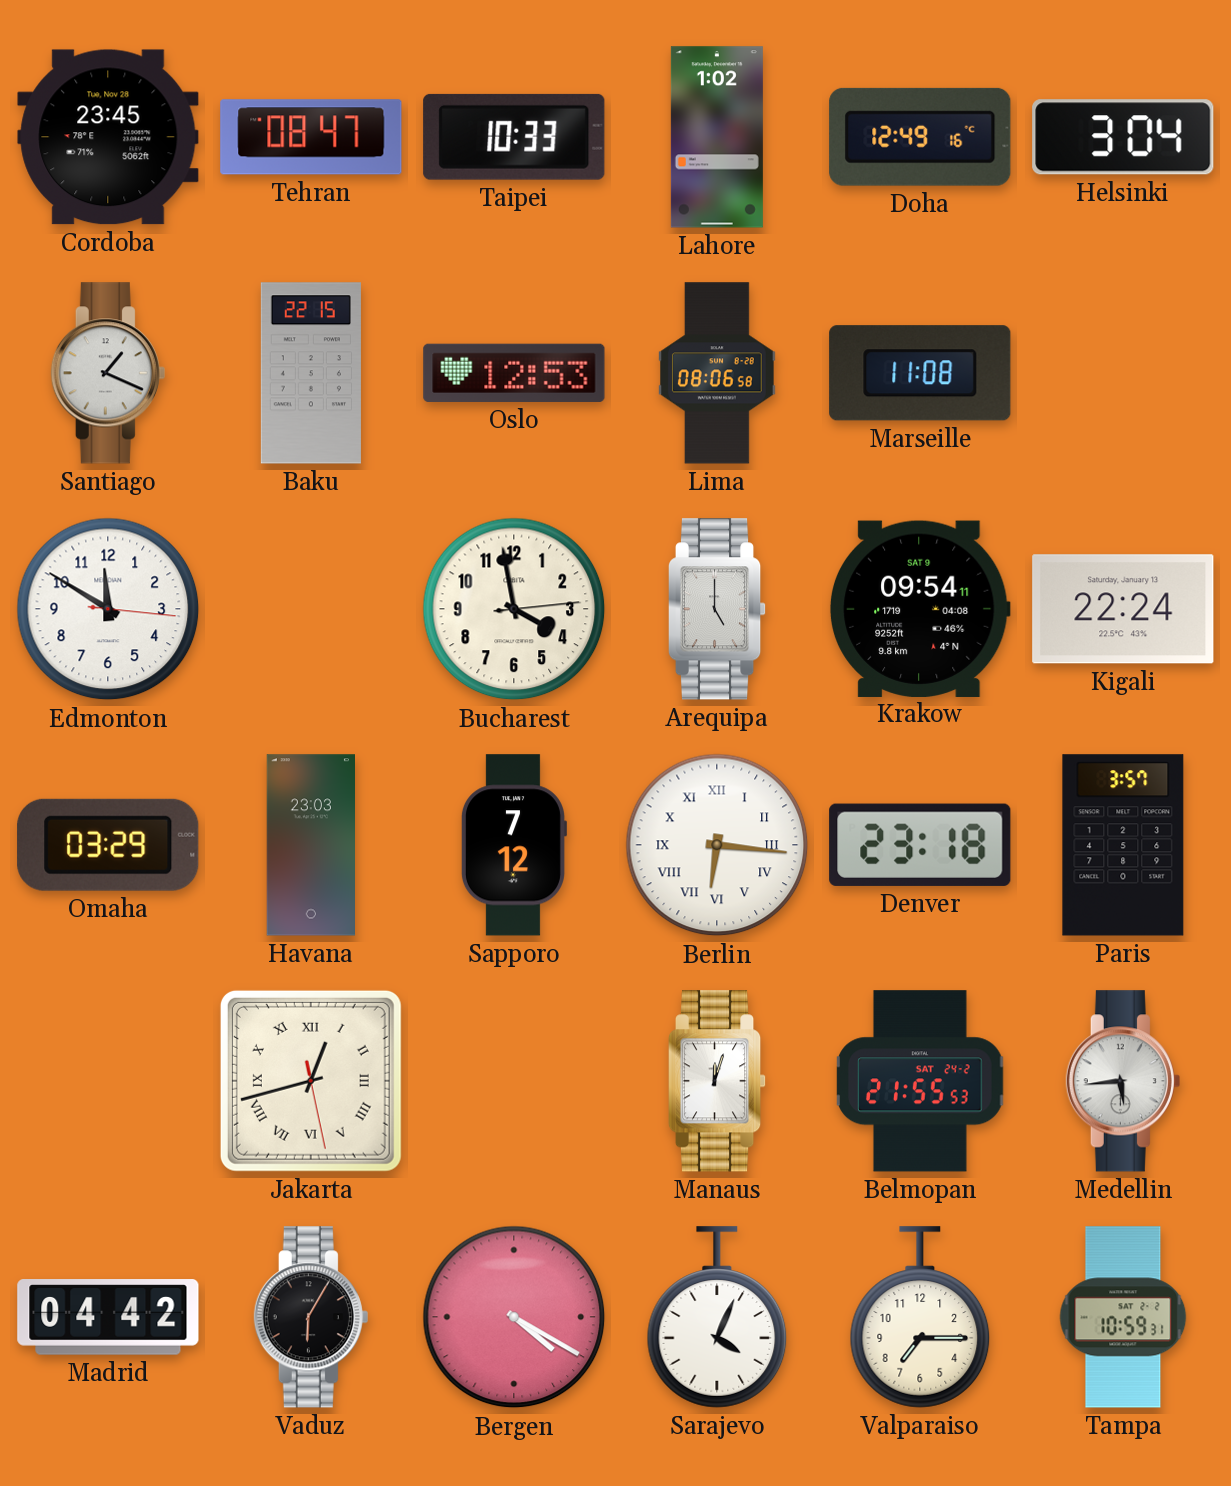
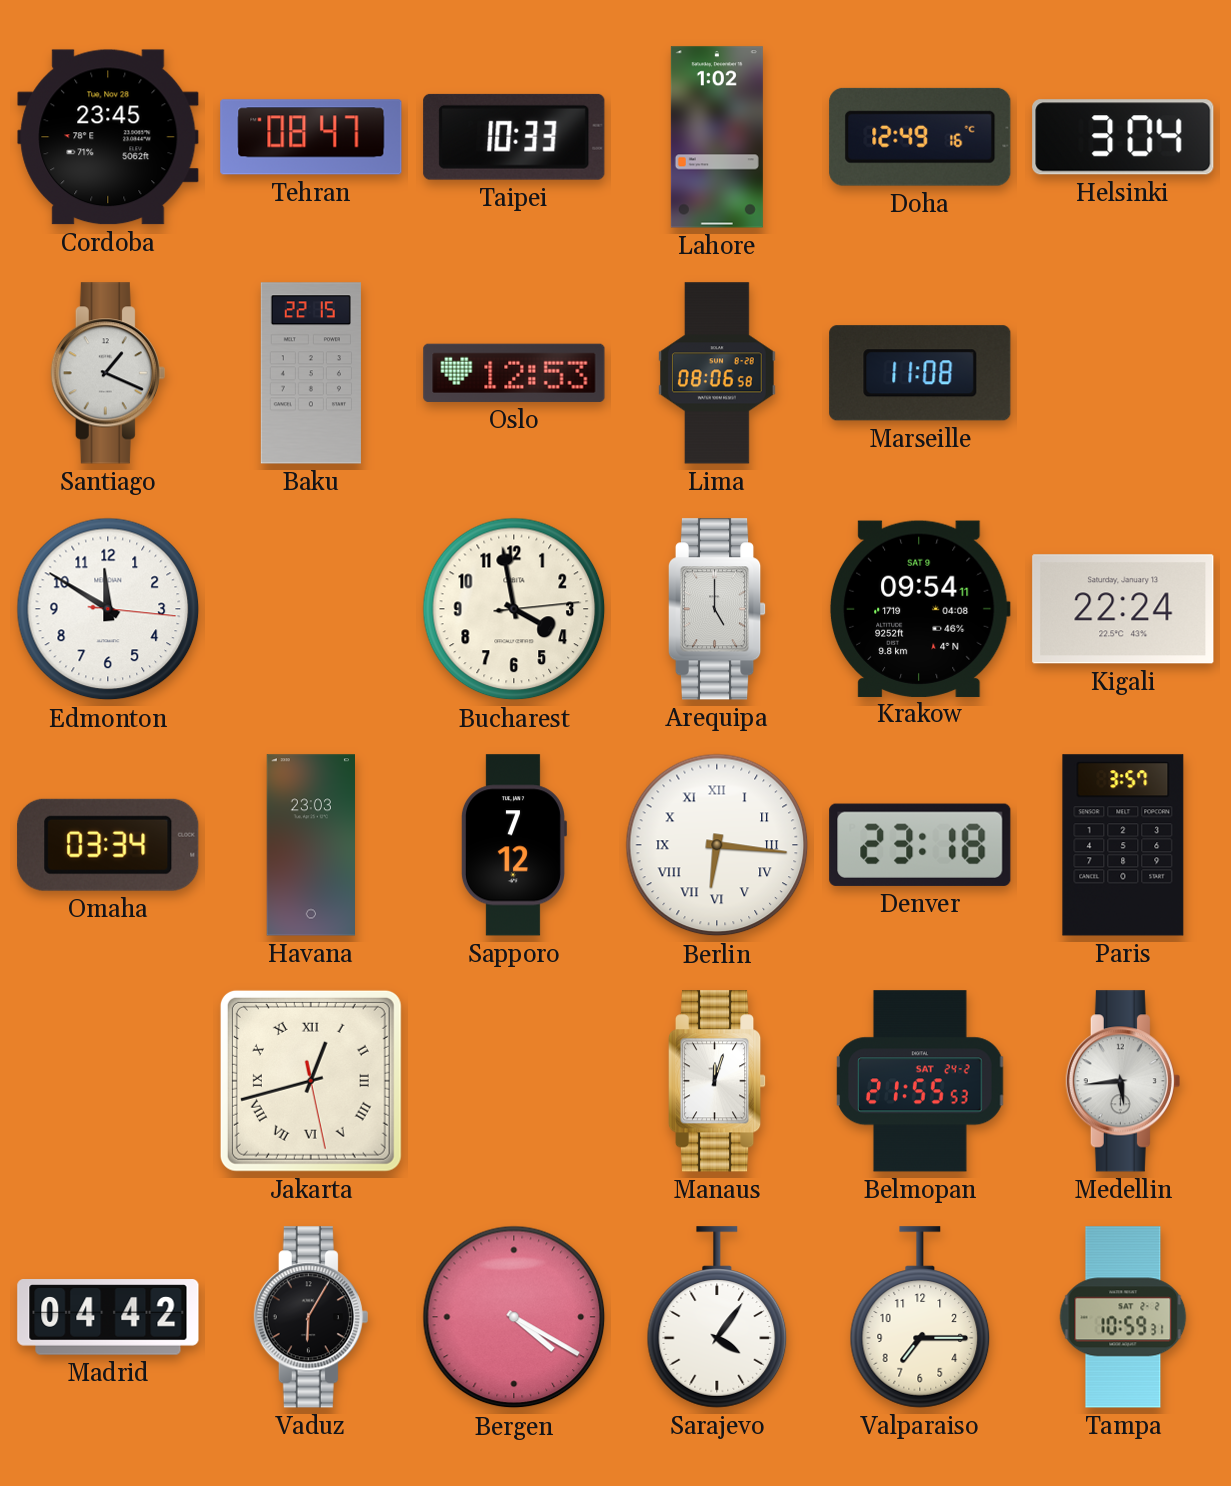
Omaha: 03:29 -> 03:34 (108, 845)
Sarajevo: 4:04 -> 4:06 (717, 1317)
